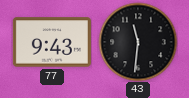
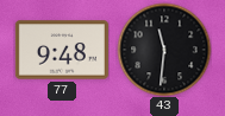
77: 9:43 -> 9:48 (62, 50)
